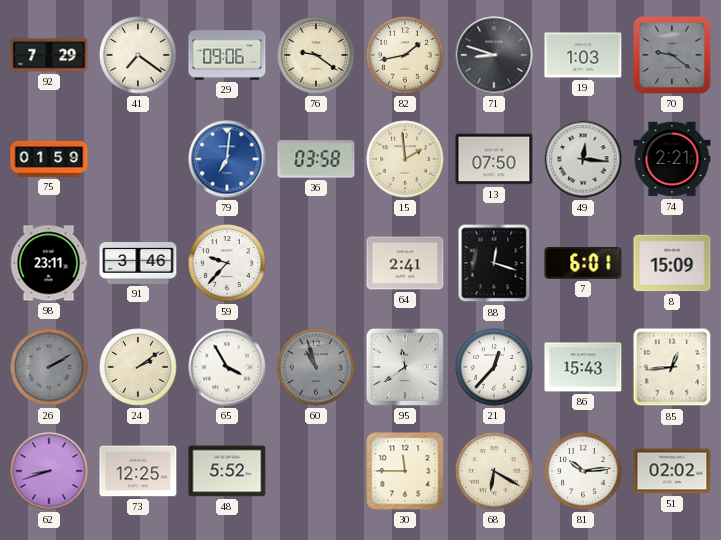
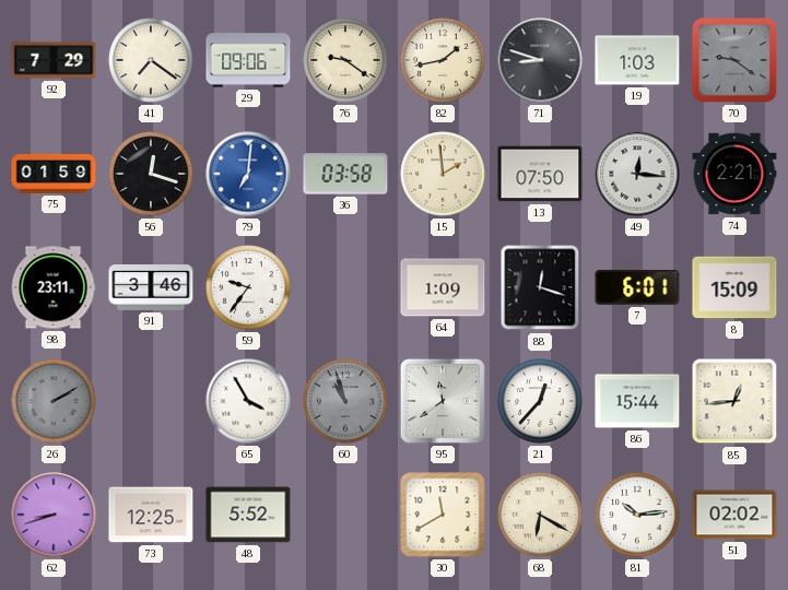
56: none -> 12:18 (151, 174)
59: 9:37 -> 9:36 (248, 287)
64: 2:41 -> 1:09 (443, 287)
24: 2:09 -> none (138, 367)
86: 15:43 -> 15:44 (637, 401)
30: 11:45 -> 11:40 (443, 515)
